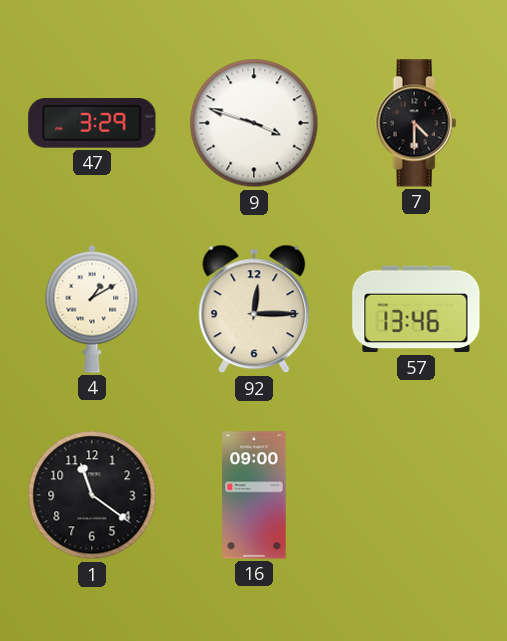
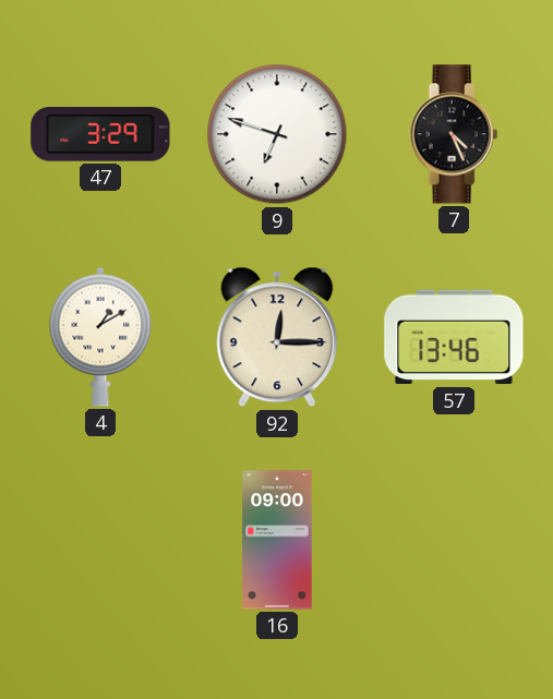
9: 3:48 -> 6:48 (277, 134)
7: 4:30 -> 4:26 (454, 134)
1: 11:21 -> none (92, 495)
